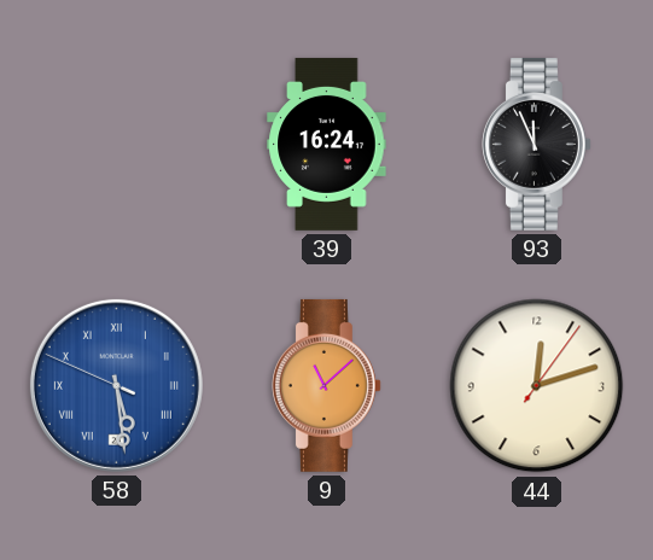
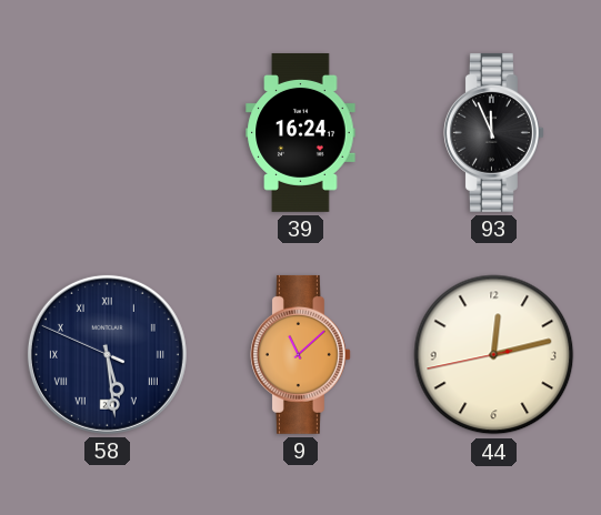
58 dial: blue -> navy (107, 354)
44: 12:12:06 -> 12:12:43 (494, 355)
